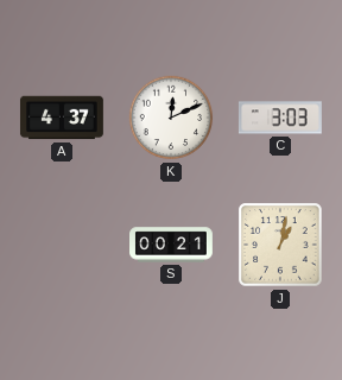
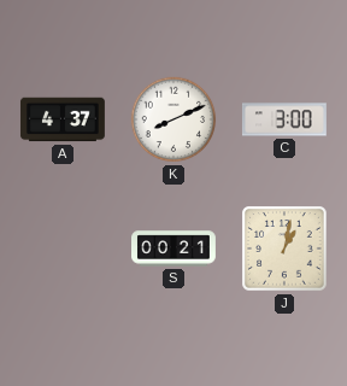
K: 12:11 -> 8:11 (173, 119)
C: 3:03 -> 3:00 (284, 119)
